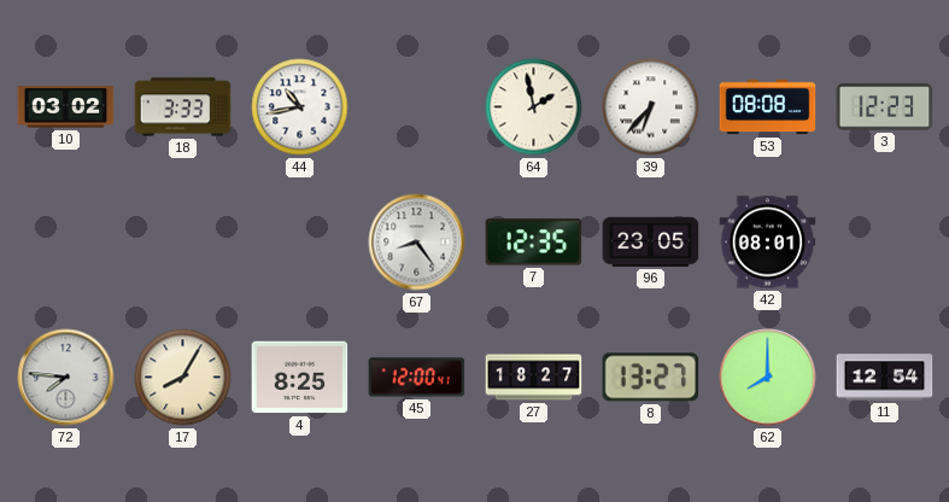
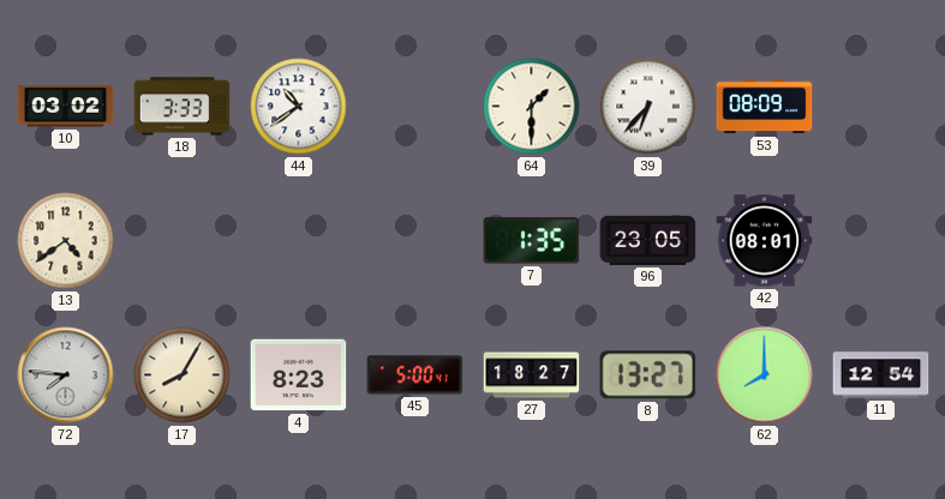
44: 10:43 -> 10:39 (299, 107)
64: 1:58 -> 1:30 (532, 107)
53: 08:08 -> 08:09 (765, 107)
3: 12:23 -> none (885, 107)
13: none -> 4:39 (66, 241)
67: 8:24 -> none (417, 243)
7: 12:35 -> 1:35 (532, 241)
4: 8:25 -> 8:23 (299, 375)
45: 12:00 -> 5:00 (415, 375)
